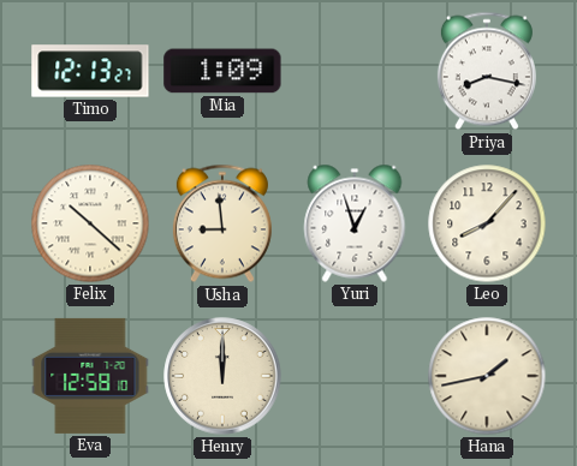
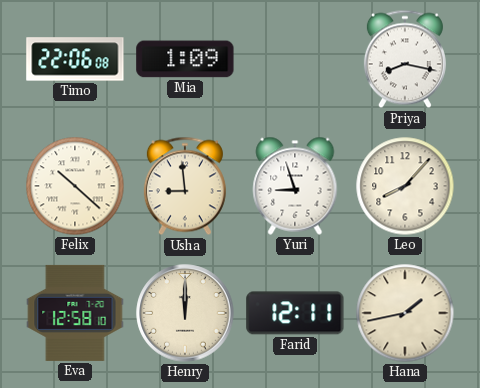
Timo: 12:13 -> 22:06 (75, 59)
Yuri: 12:57 -> 8:57 (295, 186)
Farid: none -> 12:11 (295, 313)
